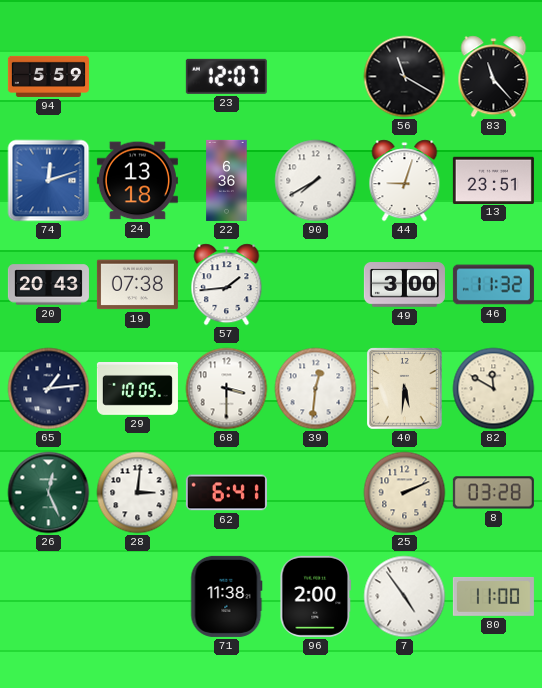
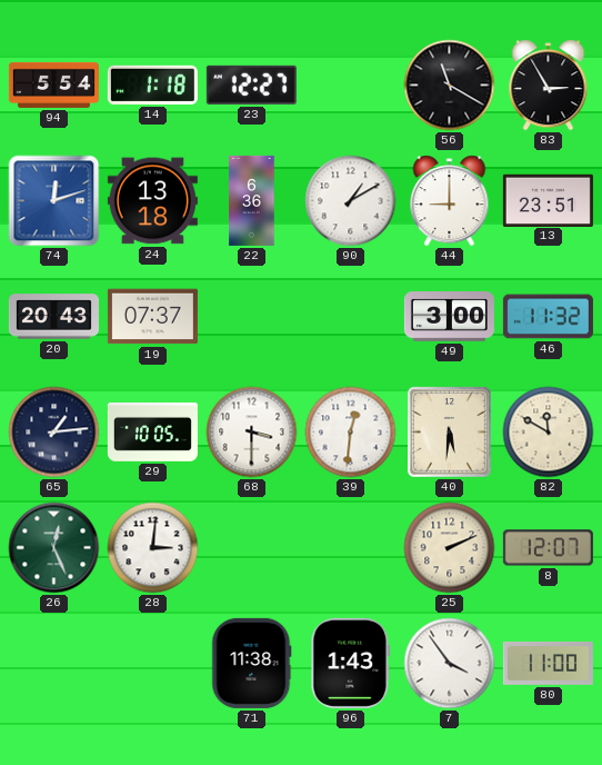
94: 5:59 -> 5:54 (53, 85)
14: none -> 1:18 (152, 85)
23: 12:07 -> 12:27 (251, 85)
83: 11:23 -> 2:55 (549, 86)
90: 7:40 -> 1:10 (351, 201)
44: 9:03 -> 9:00 (450, 201)
19: 07:38 -> 07:37 (152, 317)
57: 1:44 -> none (227, 285)
62: 6:41 -> none (226, 493)
8: 03:28 -> 12:07 (548, 548)
96: 2:00 -> 1:43 (351, 663)
7: 4:54 -> 3:54 (450, 664)
